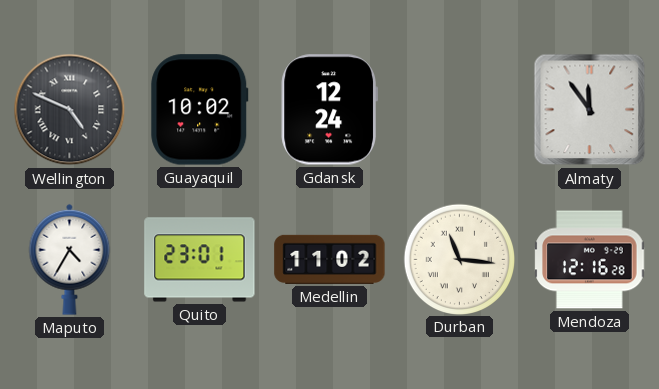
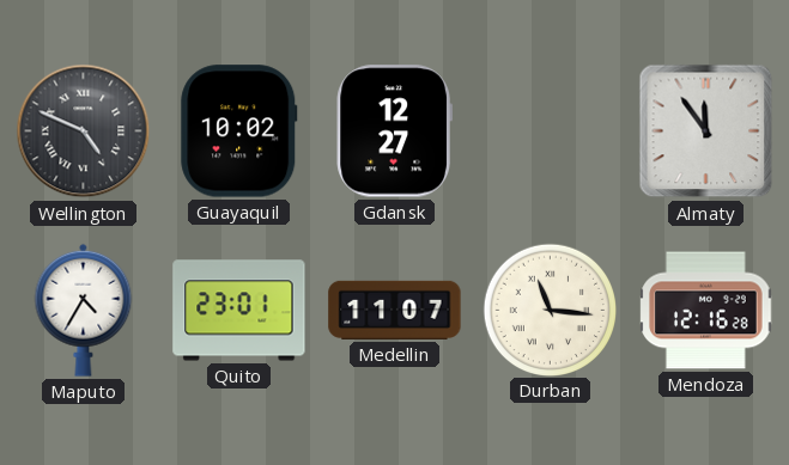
Gdansk: 12:24 -> 12:27 (394, 131)
Medellin: 11:02 -> 11:07 (395, 310)
